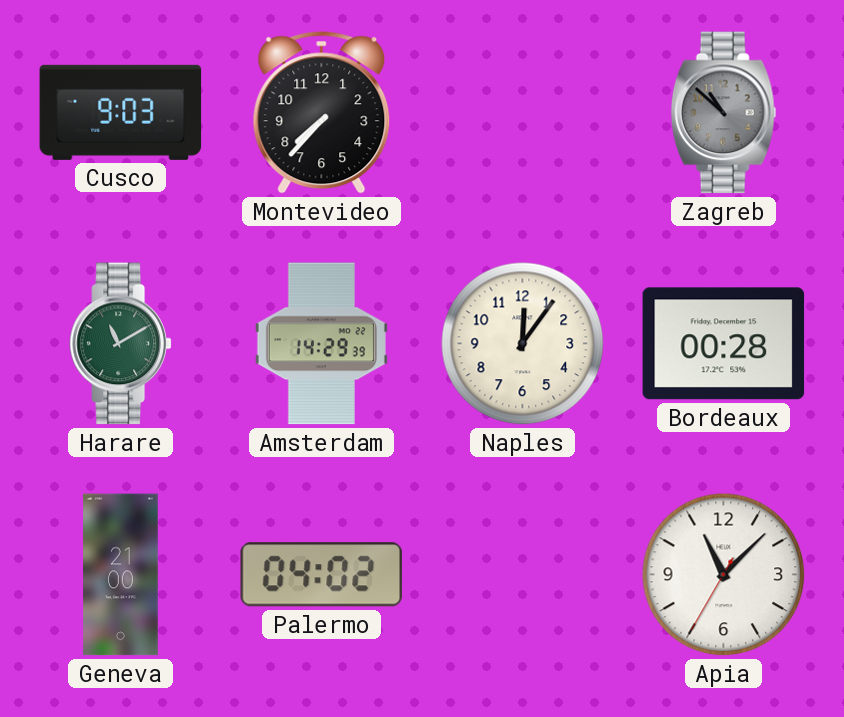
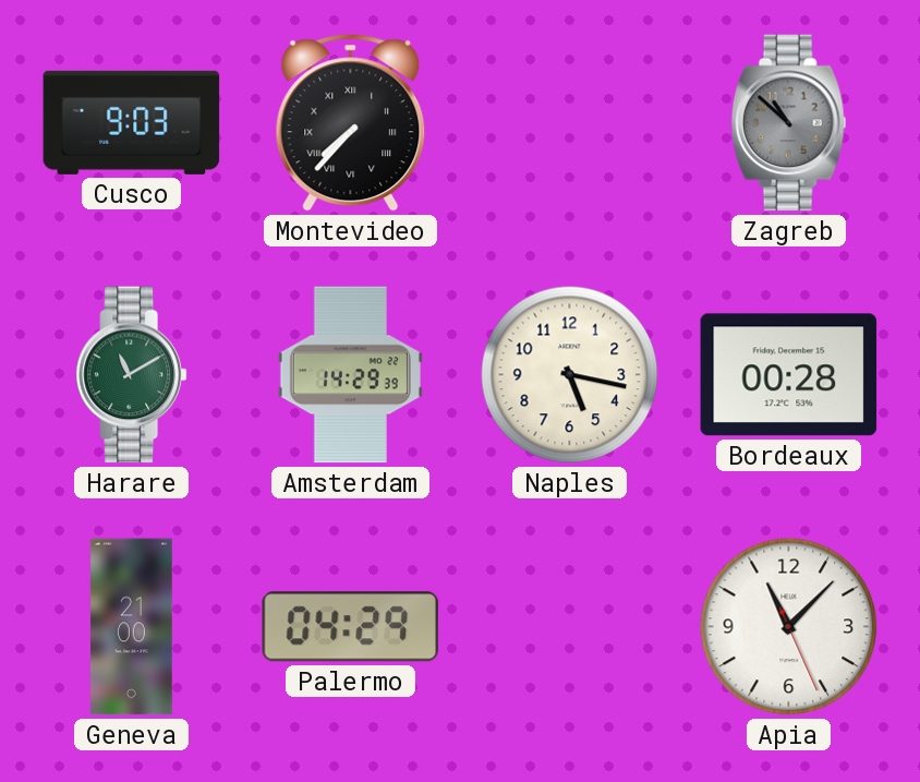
Montevideo numerals: Arabic -> Roman (351, 123)
Naples: 12:06 -> 5:17 (570, 375)
Palermo: 04:02 -> 04:29 (350, 627)
Apia: 11:07:35 -> 11:07:26 (789, 627)
